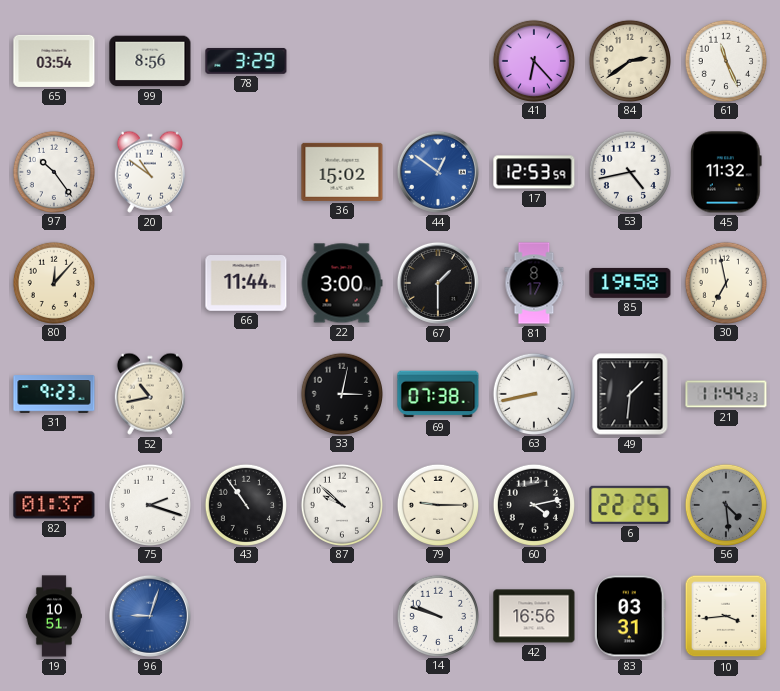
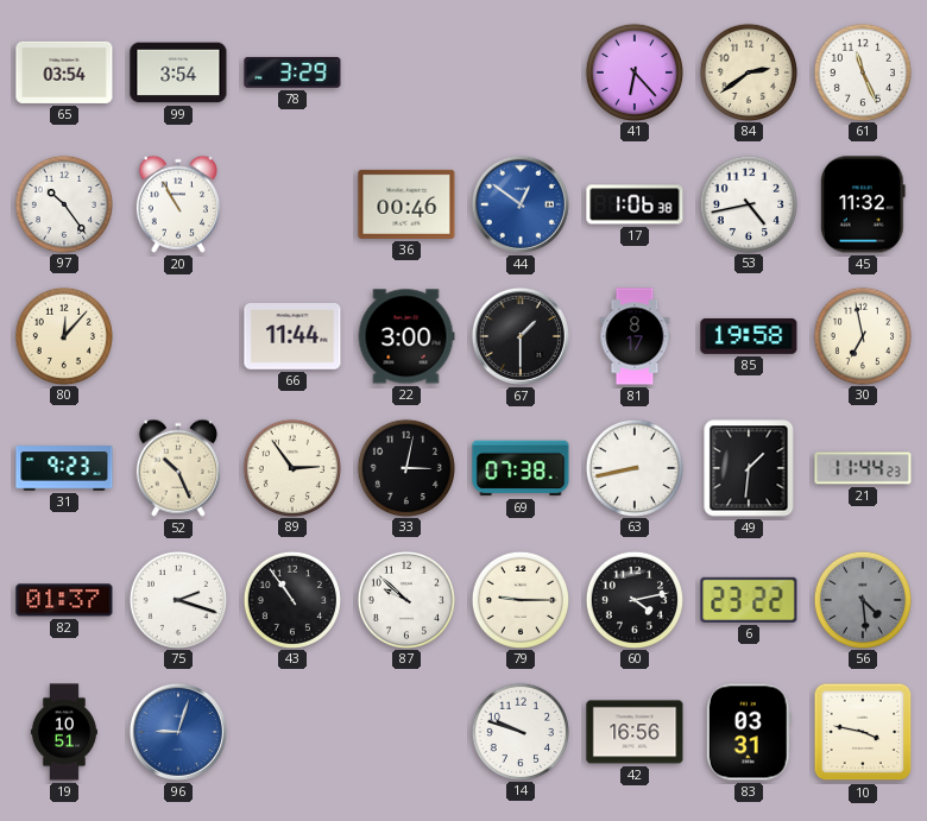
99: 8:56 -> 3:54 (178, 72)
20: 10:51 -> 10:55 (178, 204)
36: 15:02 -> 00:46 (406, 204)
17: 12:53 -> 1:06 (635, 204)
52: 10:43 -> 10:26 (178, 468)
89: none -> 2:54 (291, 467)
6: 22:25 -> 23:22 (749, 600)
10: 3:44 -> 3:47 (863, 732)
